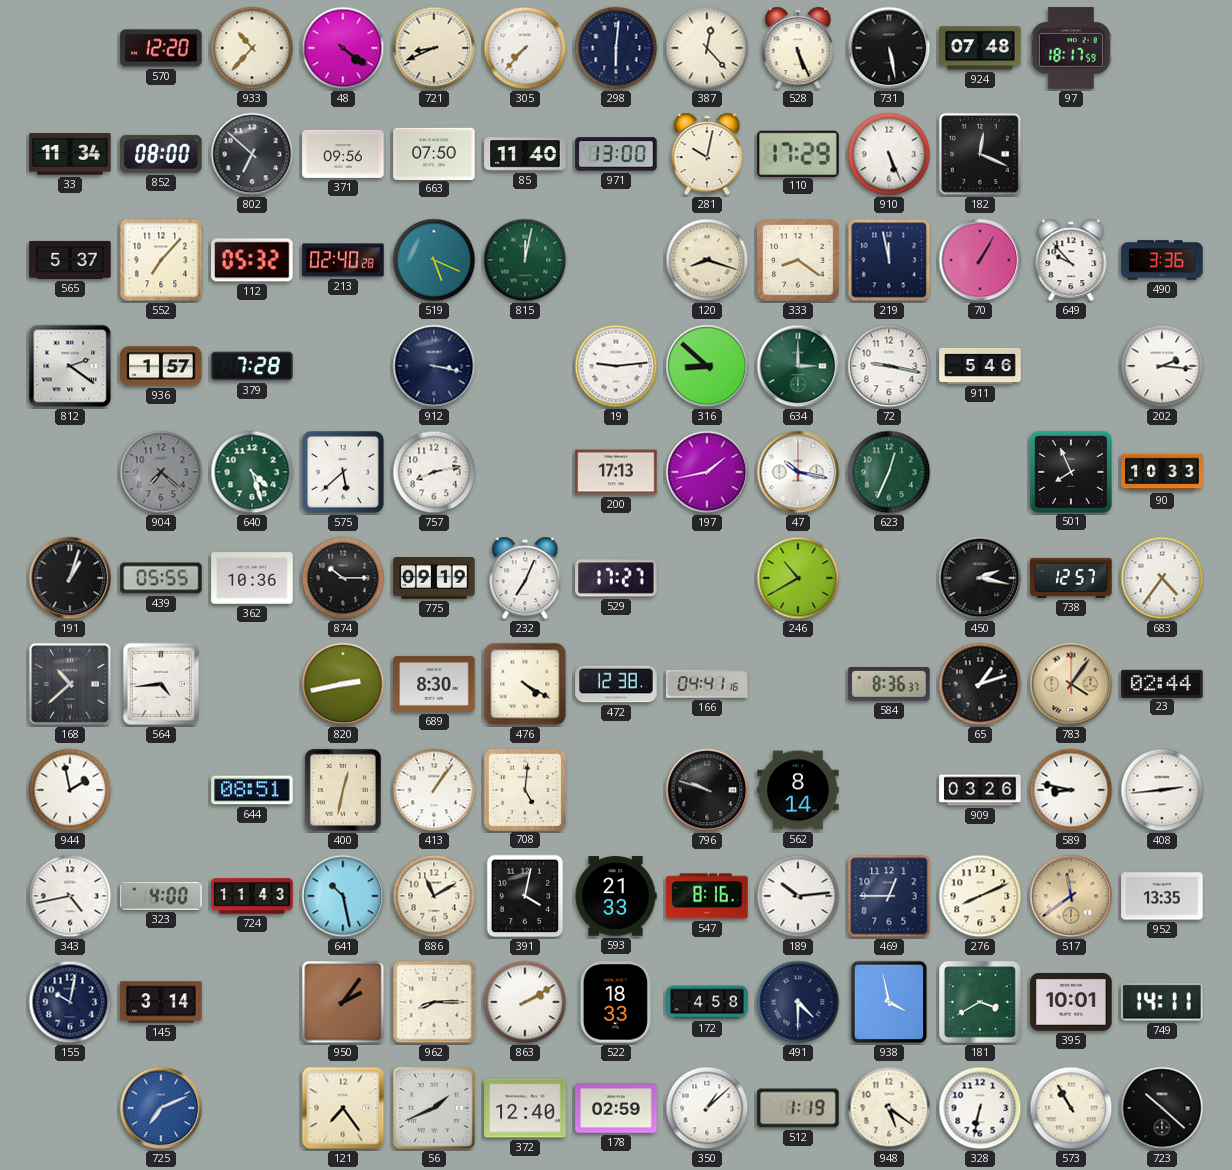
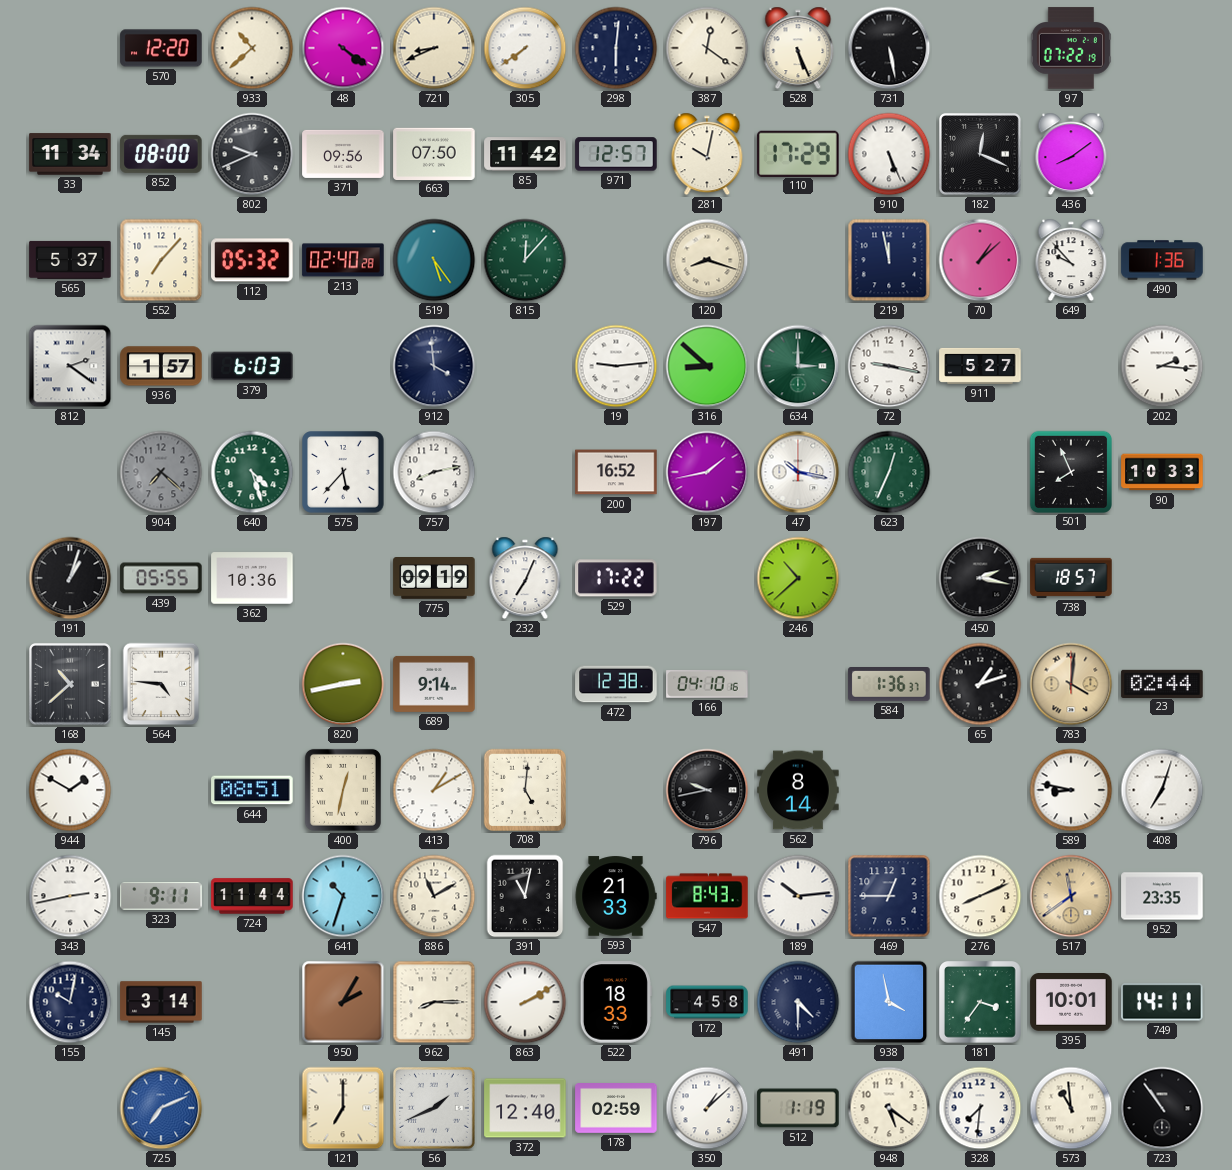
933: 10:37 -> 10:38 (252, 48)
305: 7:37 -> 7:39 (525, 48)
387: 12:23 -> 12:21 (707, 48)
924: 07:48 -> none (980, 48)
97: 18:17 -> 07:22 (1071, 48)
802: 6:52 -> 9:41 (252, 154)
85: 11:40 -> 11:42 (525, 154)
971: 13:00 -> 12:57 (616, 154)
436: none -> 8:09 (1071, 154)
519: 5:19 -> 5:24 (434, 260)
815: 12:02 -> 12:07 (525, 260)
333: 8:21 -> none (799, 261)
70: 1:05 -> 1:08 (980, 260)
490: 3:36 -> 1:36 (1162, 260)
379: 7:28 -> 6:03 (252, 366)
912: 3:17 -> 3:59 (434, 366)
911: 5:46 -> 5:27 (980, 366)
575: 5:38 -> 5:37 (344, 473)
200: 17:13 -> 16:52 (616, 472)
874: 10:15 -> none (343, 578)
529: 17:27 -> 17:22 (616, 578)
246: 10:40 -> 10:38 (798, 578)
738: 12:57 -> 18:57 (1071, 578)
683: 4:36 -> none (1162, 578)
564: 4:44 -> 4:46 (161, 684)
689: 8:30 -> 9:14 (434, 684)
476: 4:20 -> none (525, 684)
166: 04:41 -> 04:10 (707, 684)
584: 8:36 -> 1:36 (889, 685)
783: 4:06 -> 4:01 (1071, 684)
944: 1:58 -> 1:50 (70, 790)
413: 1:06 -> 1:10 (434, 790)
796: 9:48 -> 9:43 (707, 790)
909: 03:26 -> none (980, 790)
408: 2:44 -> 7:03 (1162, 790)
343: 4:43 -> 2:43 (70, 896)
323: 4:00 -> 9:11 (161, 897)
724: 11:43 -> 11:44 (252, 896)
641: 10:28 -> 10:33 (343, 896)
391: 4:02 -> 11:02 (525, 896)
547: 8:16 -> 8:43 (707, 896)
952: 13:35 -> 23:35 (1162, 896)
950: 2:06 -> 2:05 (343, 1002)
181: 3:40 -> 3:36 (981, 1003)
121: 7:24 -> 7:00 (343, 1108)
328: 6:32 -> 7:31 (980, 1108)
573: 10:55 -> 10:59 (1071, 1108)
723: 10:22 -> 10:54 (1162, 1108)
